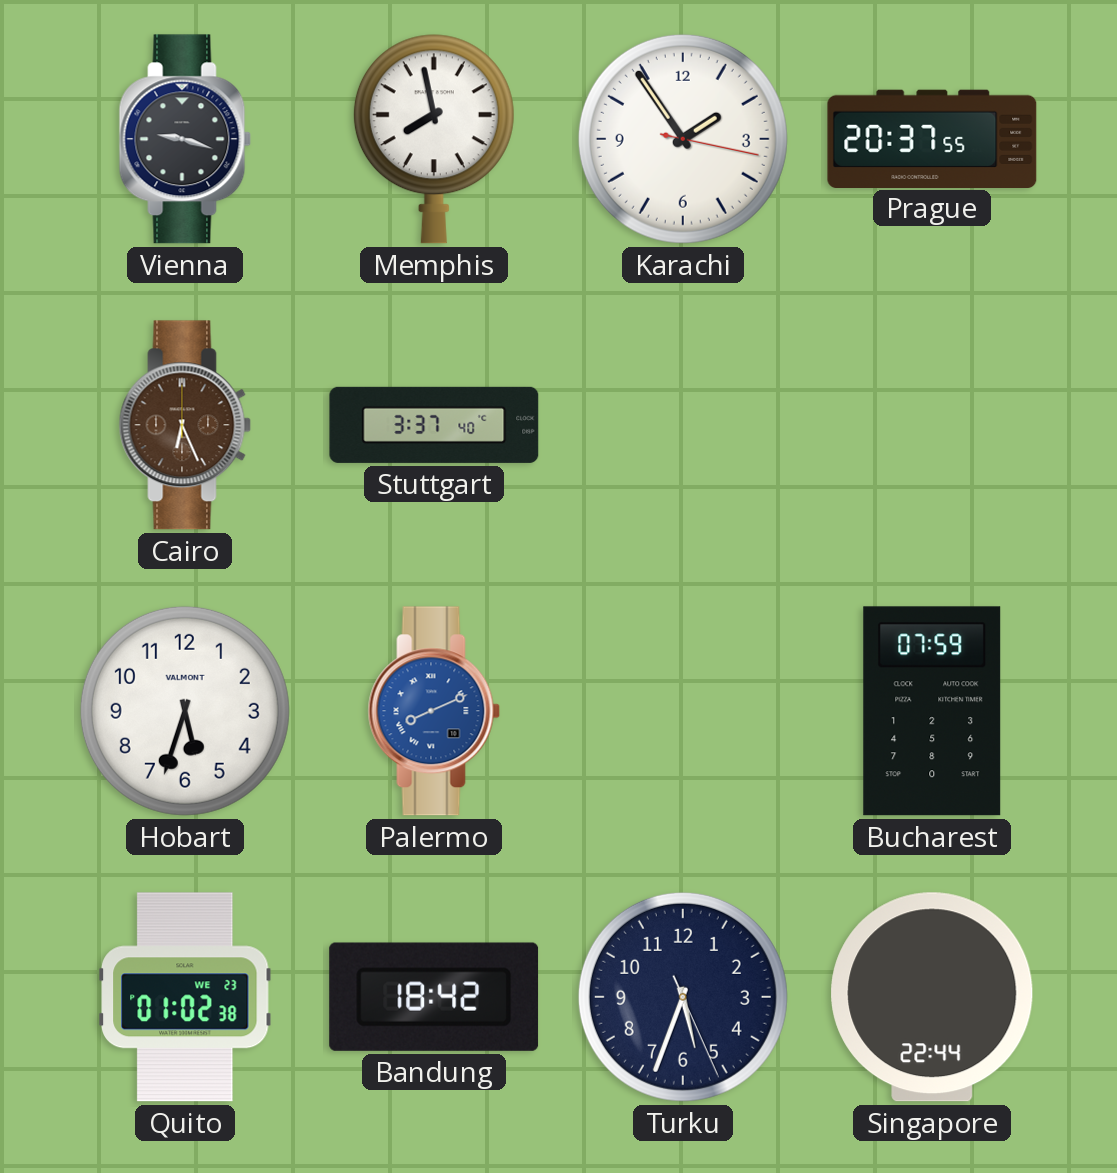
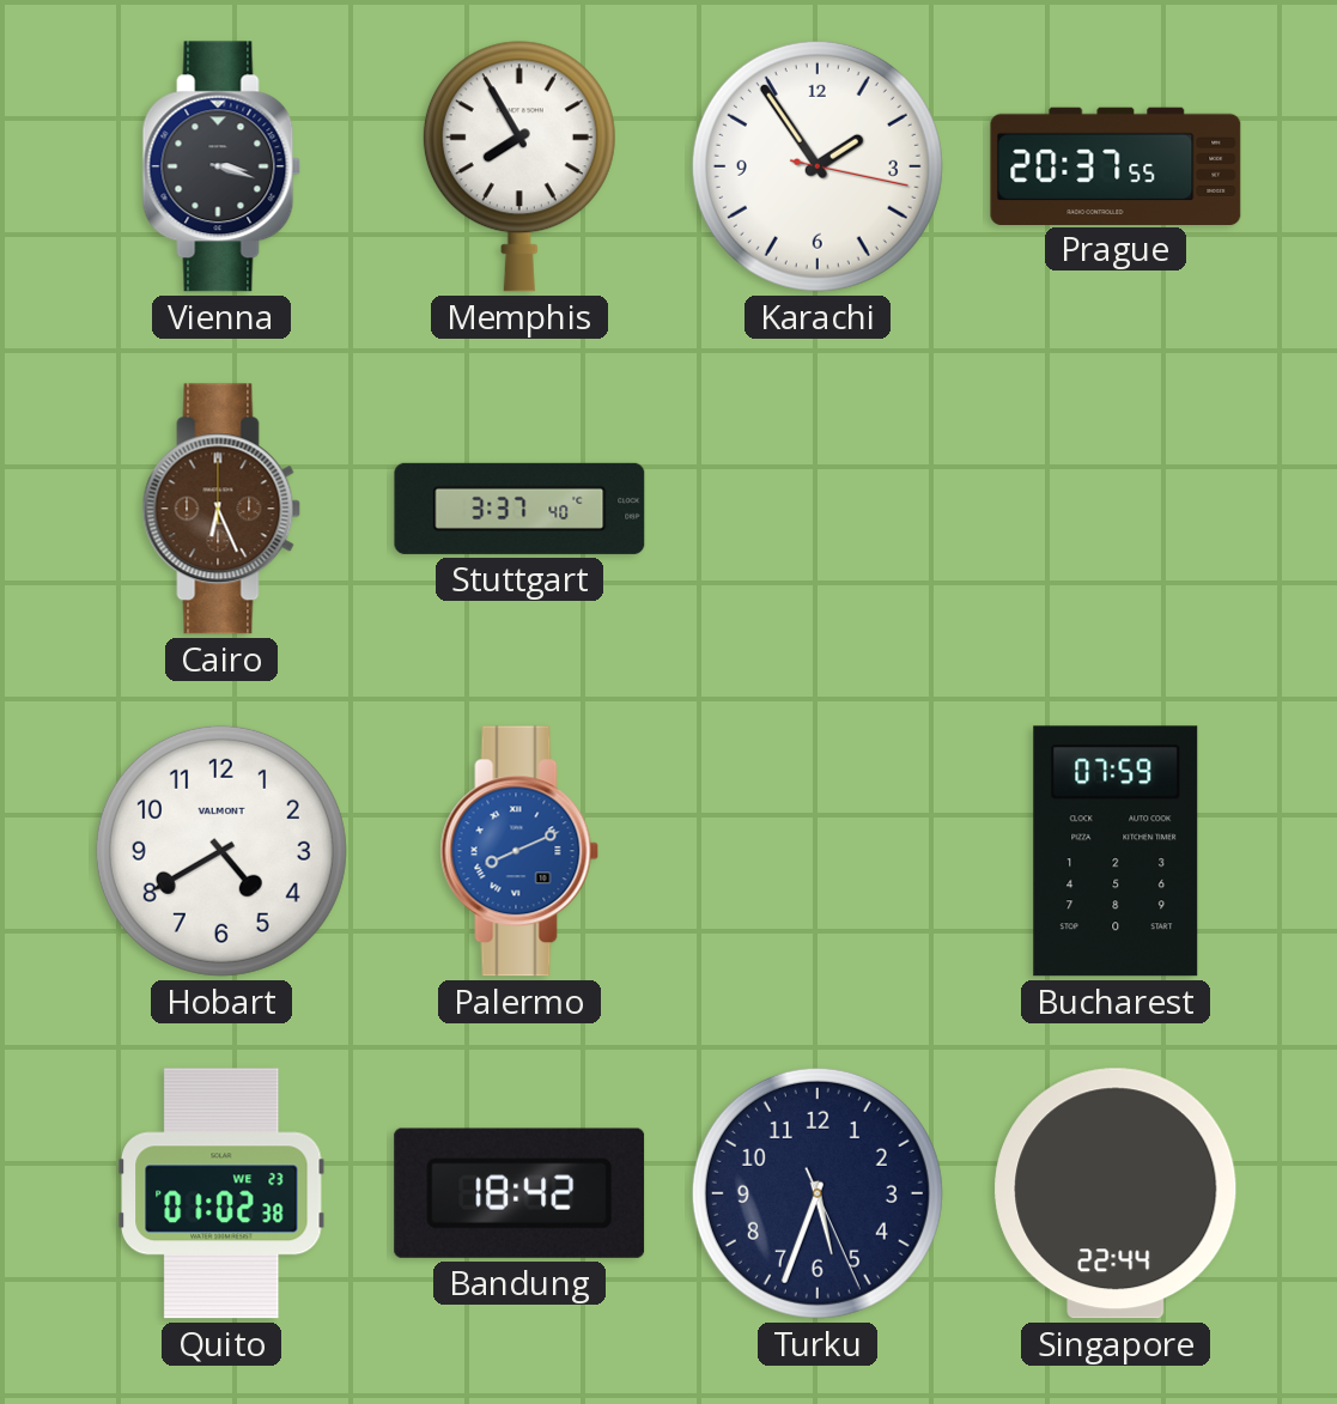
Vienna: 9:18 -> 3:18 (221, 166)
Memphis: 7:58 -> 7:55 (519, 166)
Hobart: 5:33 -> 4:40 (221, 851)
